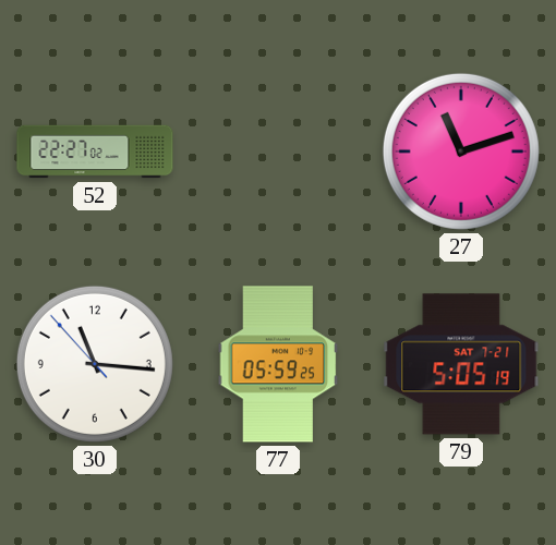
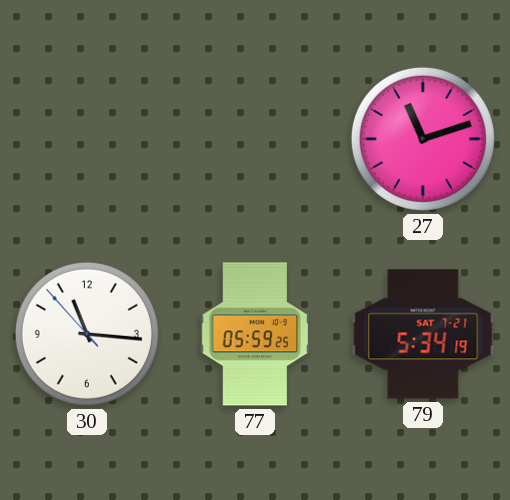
52: 22:27 -> none (95, 152)
79: 5:05 -> 5:34 (423, 334)
